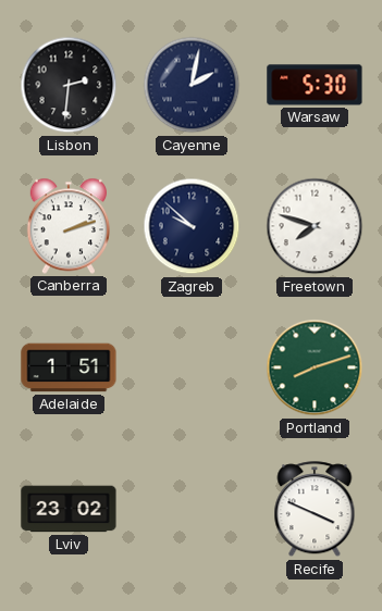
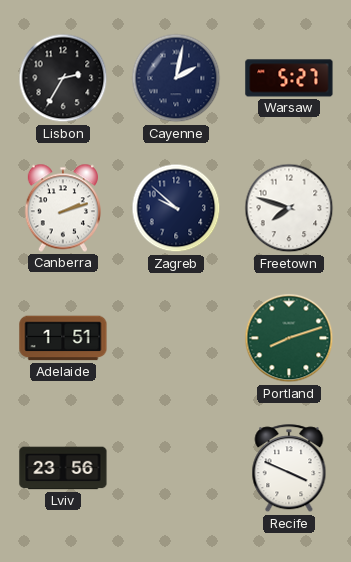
Lisbon: 2:31 -> 2:35 (63, 78)
Warsaw: 5:30 -> 5:27 (289, 78)
Lviv: 23:02 -> 23:56 (63, 468)
